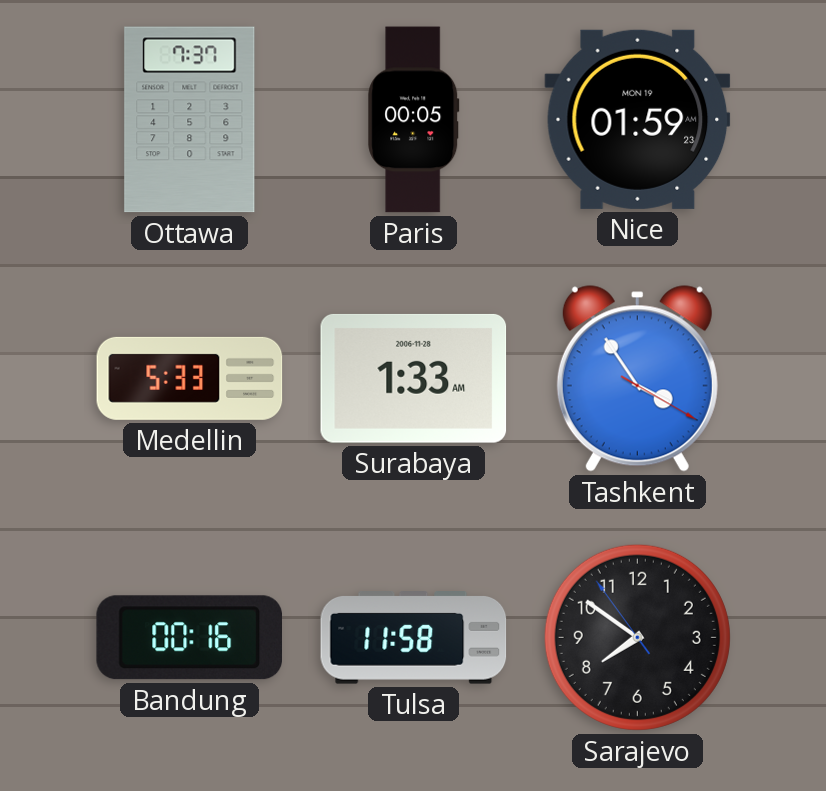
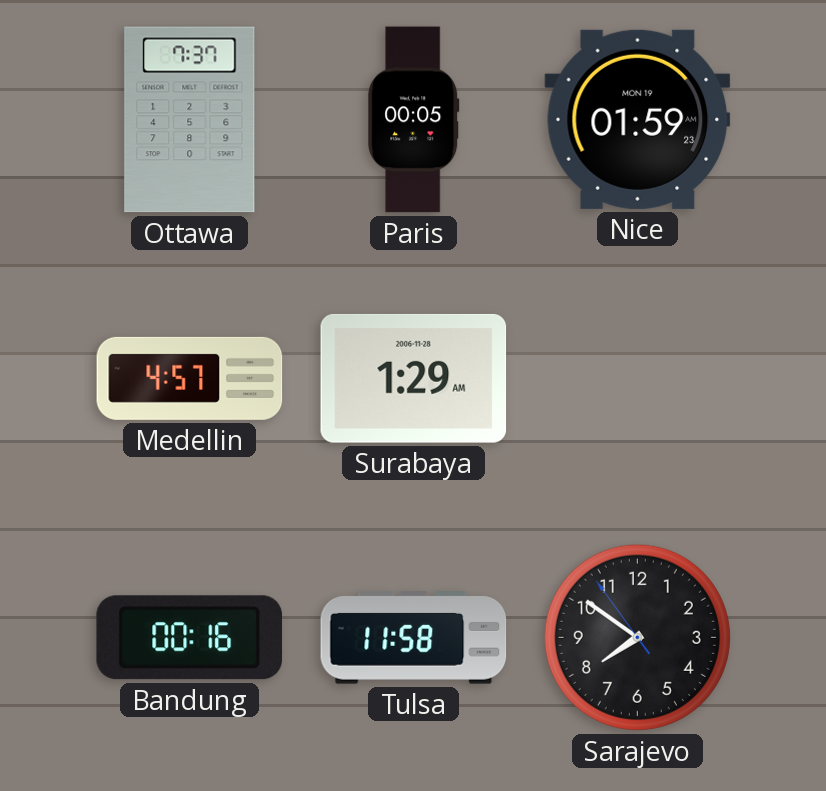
Medellin: 5:33 -> 4:57 (190, 378)
Surabaya: 1:33 -> 1:29 (414, 378)
Tashkent: 3:54 -> none (637, 379)
